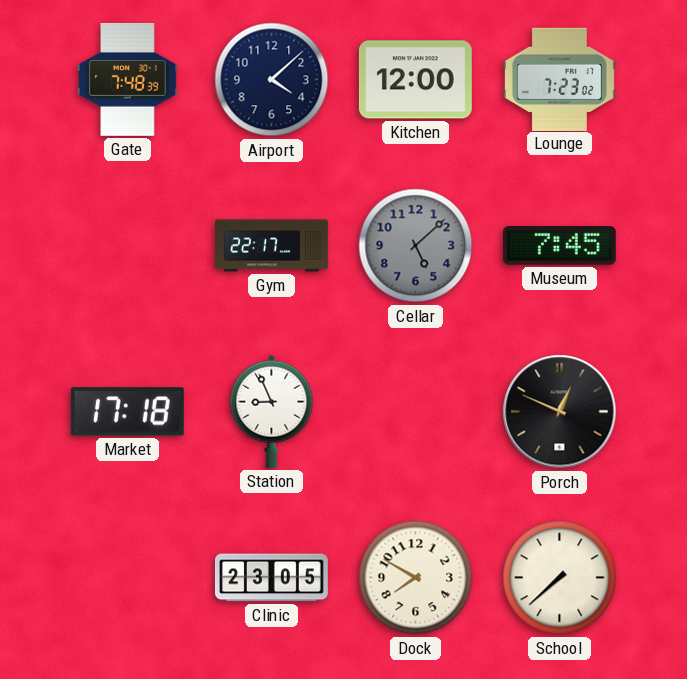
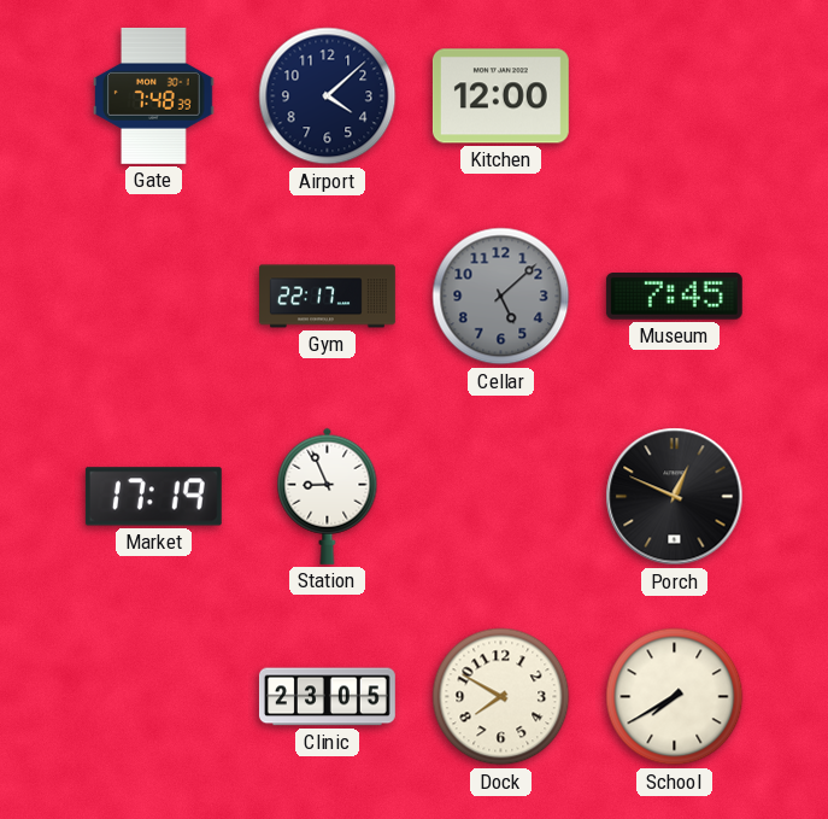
Lounge: 7:23 -> none (559, 79)
Market: 17:18 -> 17:19 (153, 497)
School: 7:38 -> 7:40 (675, 697)
